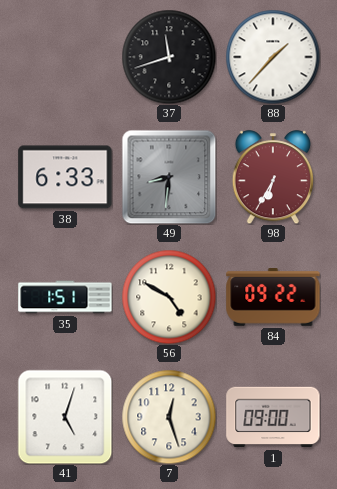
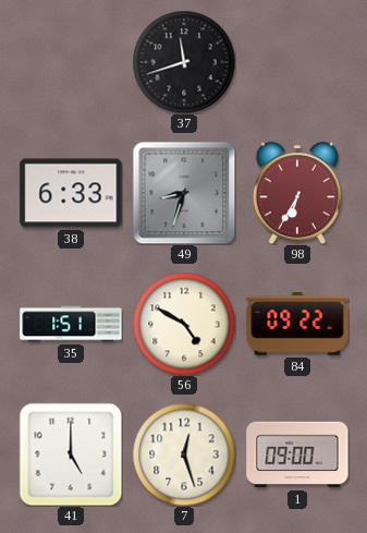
88: 1:37 -> none (273, 57)
49: 8:31 -> 8:33 (184, 193)
41: 5:03 -> 5:00 (71, 455)
